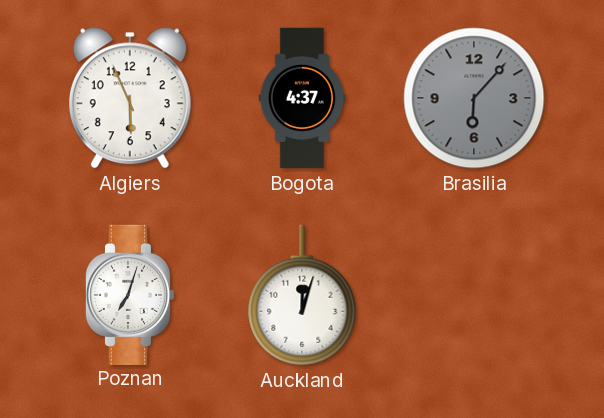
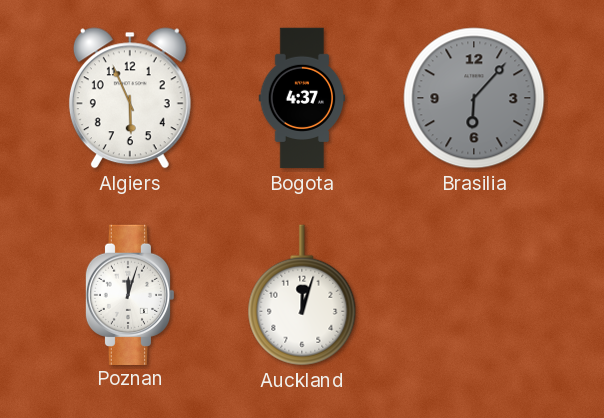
Poznan: 7:03 -> 12:03 (130, 294)
